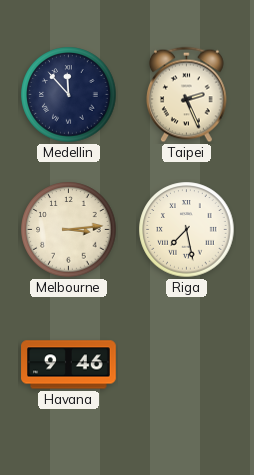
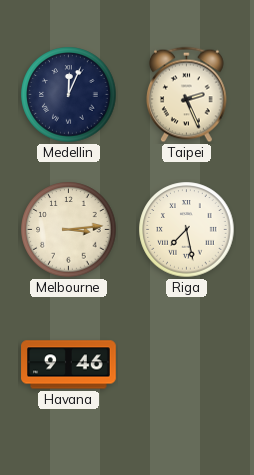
Medellin: 11:53 -> 12:04 (69, 95)
